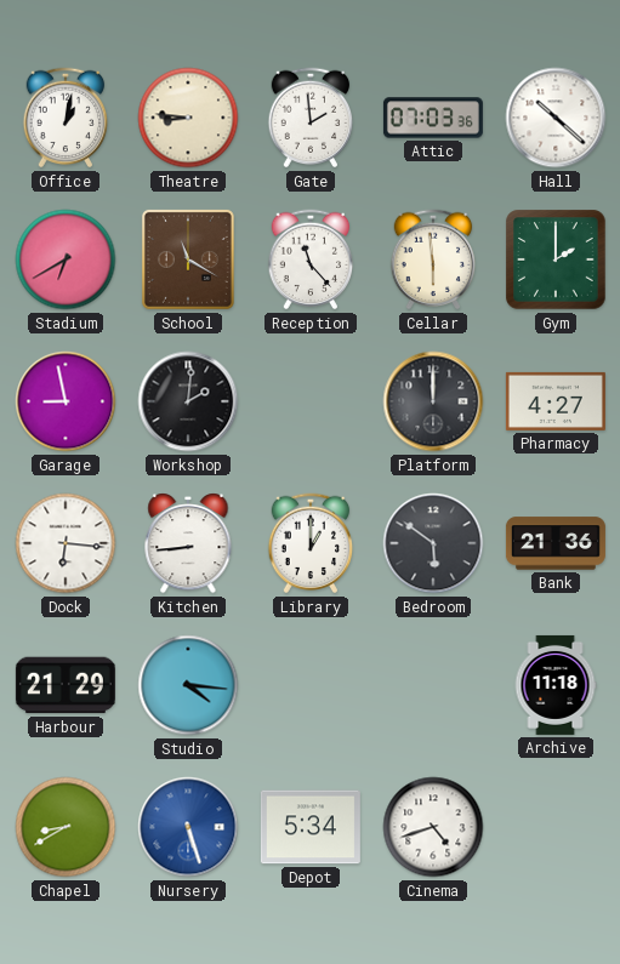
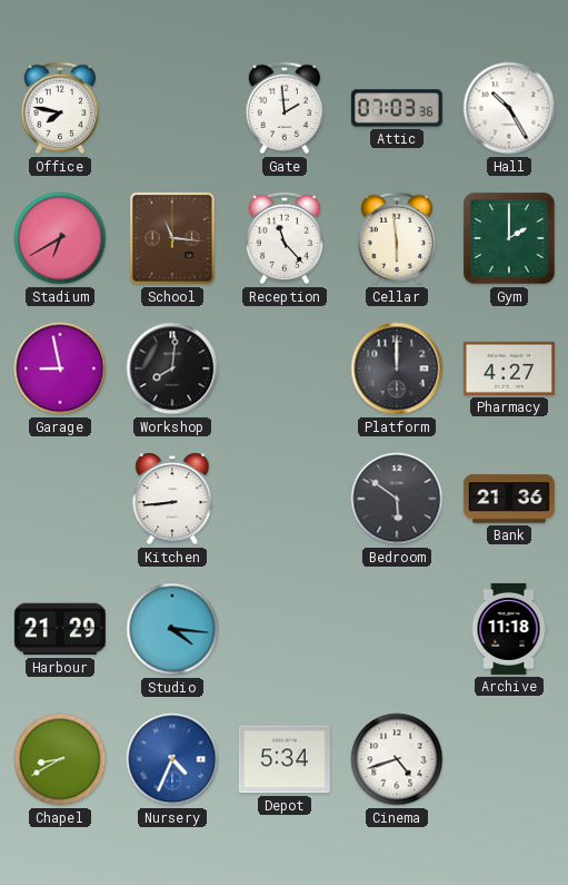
Office: 1:02 -> 7:47 (60, 108)
Theatre: 8:46 -> none (188, 118)
Hall: 10:22 -> 10:25 (509, 108)
School: 11:20 -> 11:16 (172, 238)
Workshop: 2:01 -> 8:01 (172, 368)
Dock: 6:16 -> none (66, 543)
Library: 1:00 -> none (311, 543)
Nursery: 5:27 -> 4:34 (172, 759)
